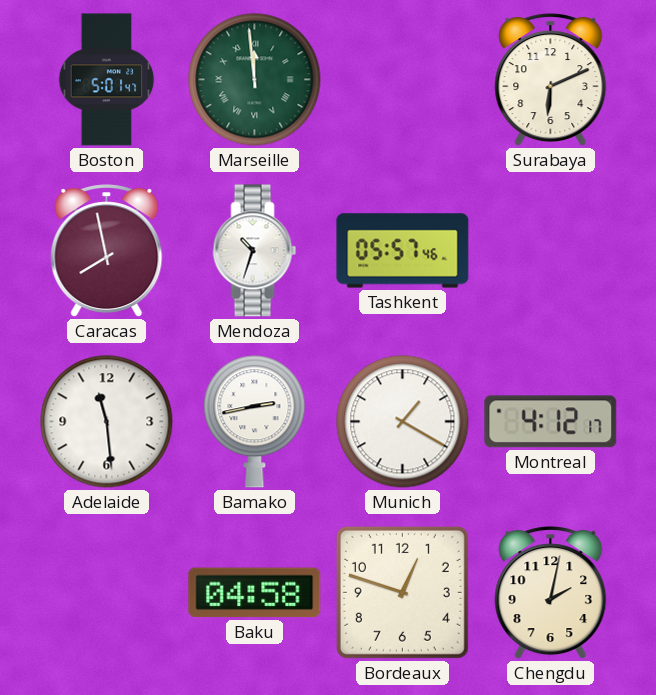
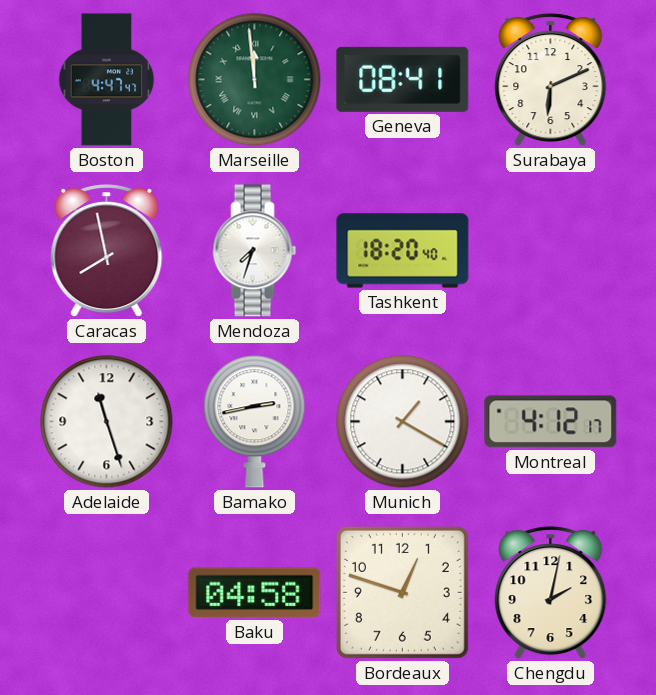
Boston: 5:01 -> 4:47 (107, 80)
Geneva: none -> 08:41 (403, 79)
Mendoza: 10:33 -> 7:33 (255, 251)
Tashkent: 05:57 -> 18:20 (403, 251)
Adelaide: 11:29 -> 11:27 (107, 422)
